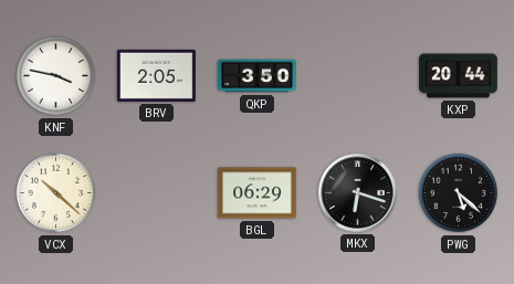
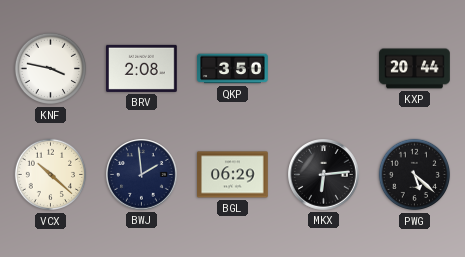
BRV: 2:05 -> 2:08 (142, 68)
BWJ: none -> 1:59 (142, 175)
MKX: 6:18 -> 6:14 (324, 175)
